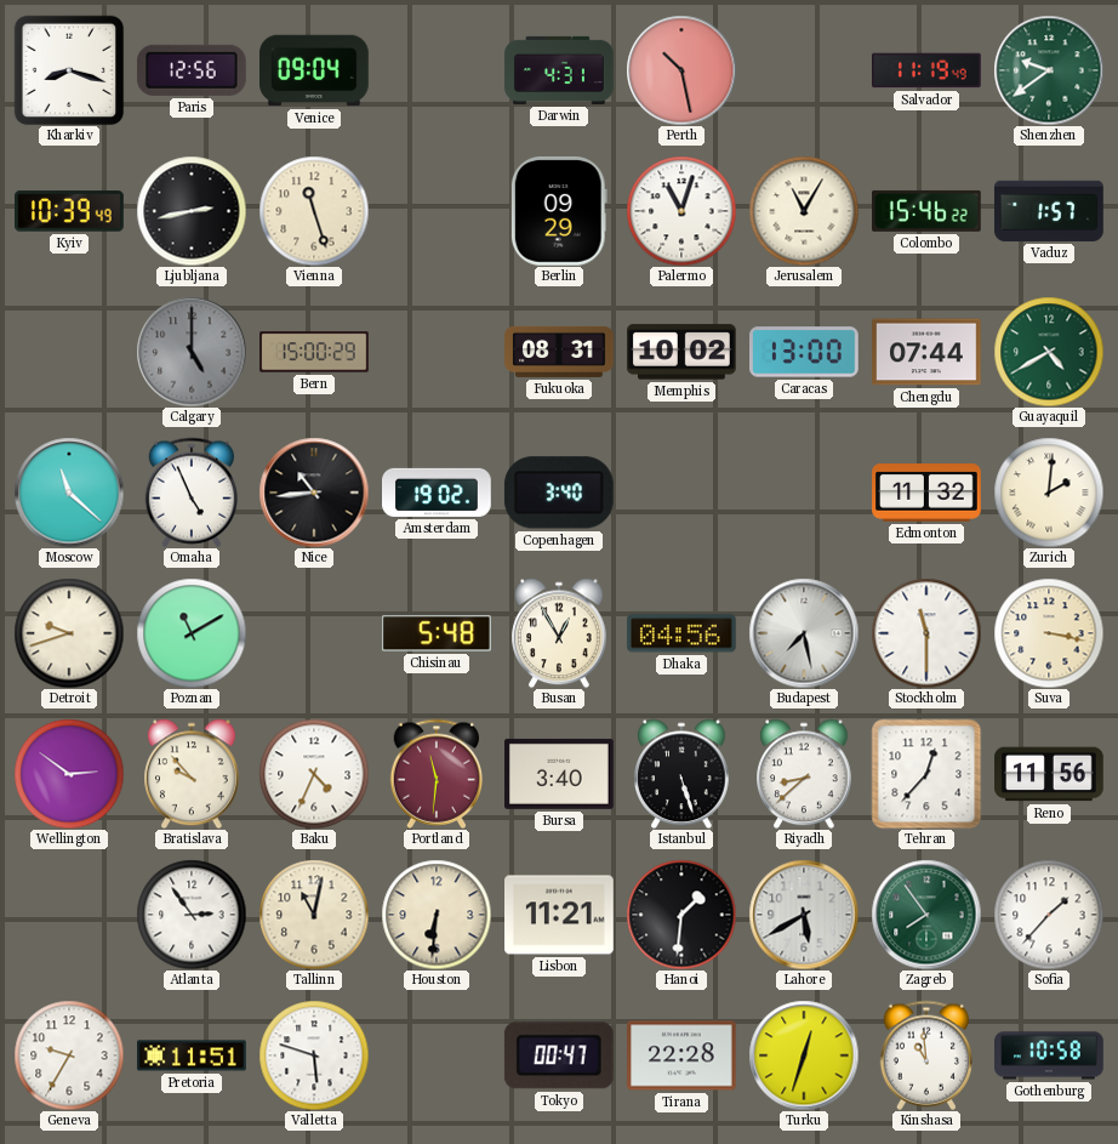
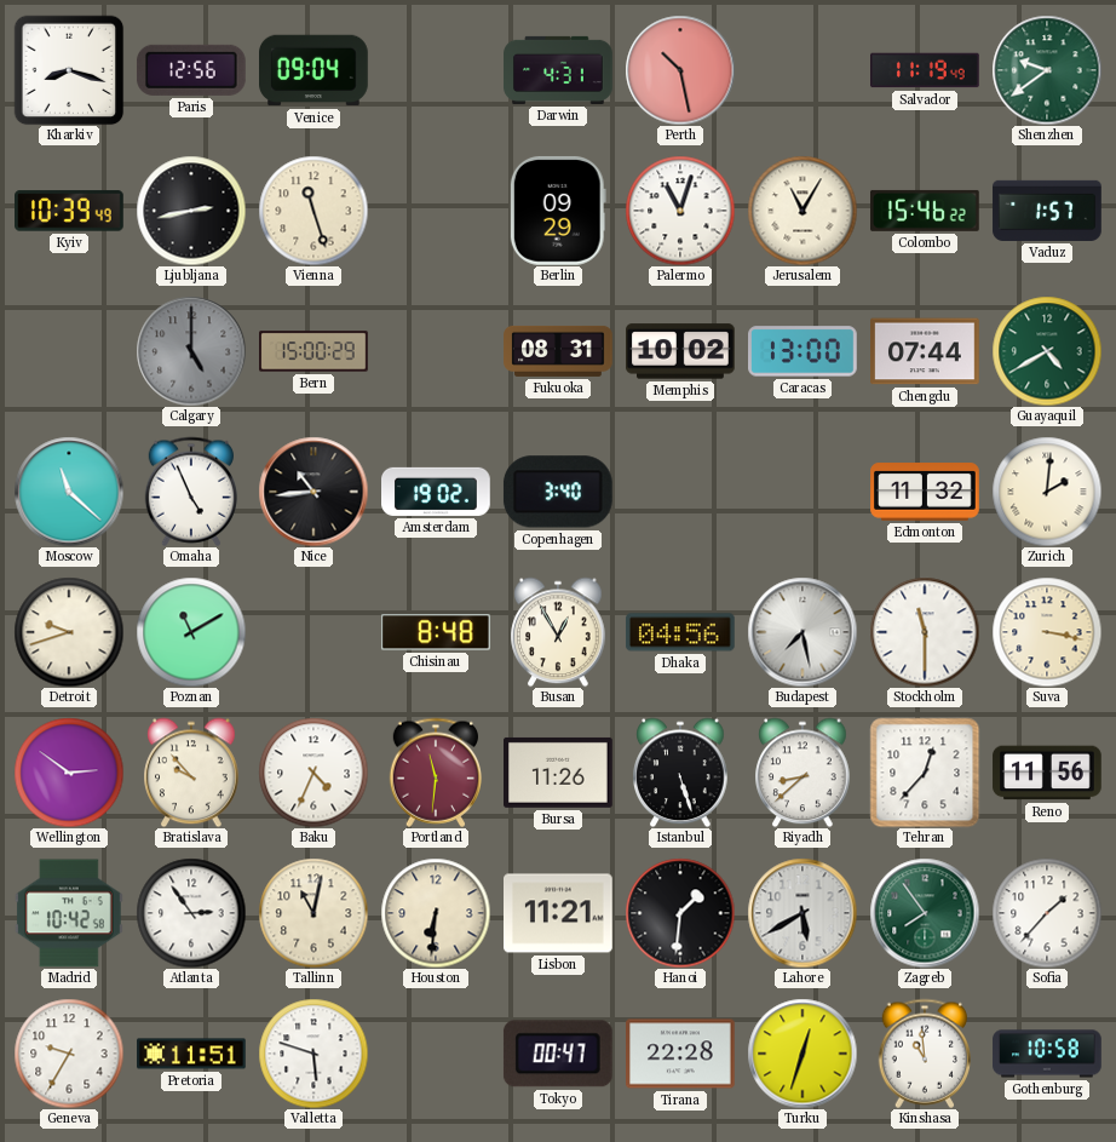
Chisinau: 5:48 -> 8:48 (436, 632)
Bursa: 3:40 -> 11:26 (559, 773)
Madrid: none -> 10:42 (69, 913)
